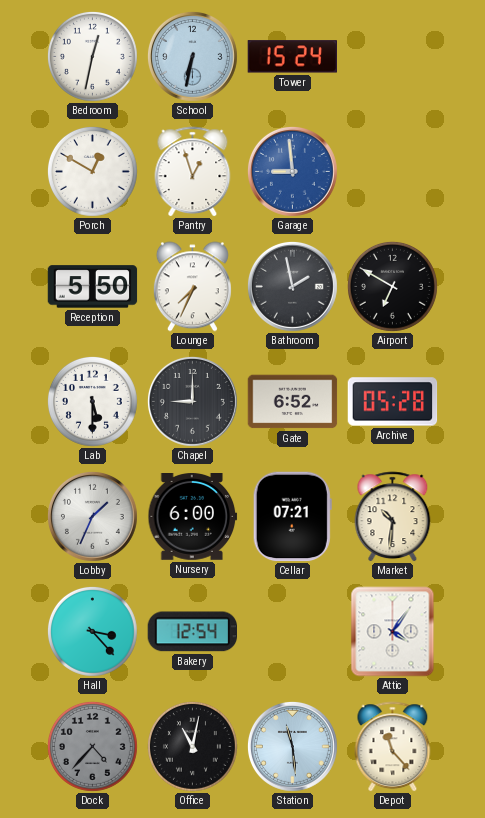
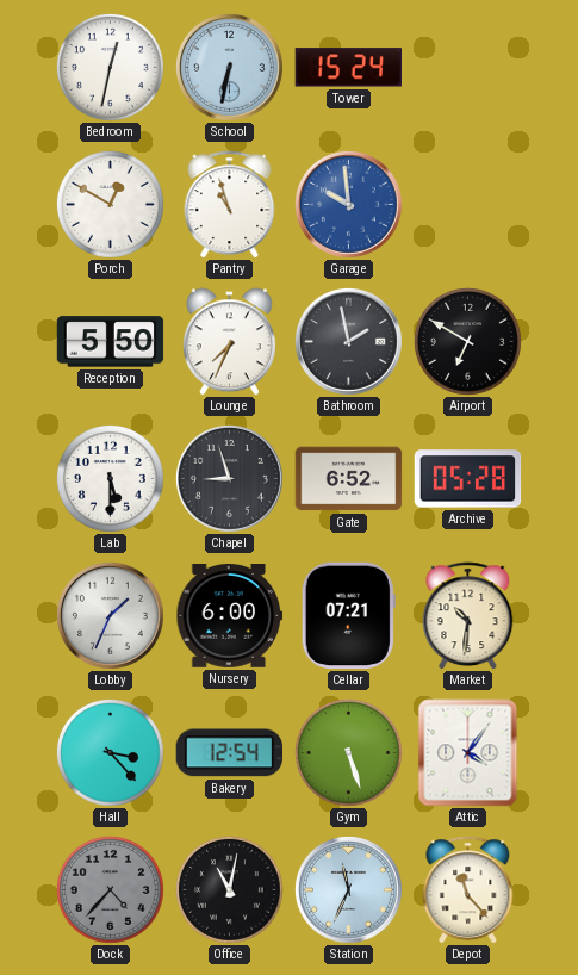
Pantry: 12:57 -> 10:57 (230, 205)
Garage: 8:59 -> 9:59 (348, 204)
Chapel: 9:00 -> 8:57 (229, 478)
Gym: none -> 5:27 (348, 752)
Station: 11:29 -> 11:34 (348, 889)
